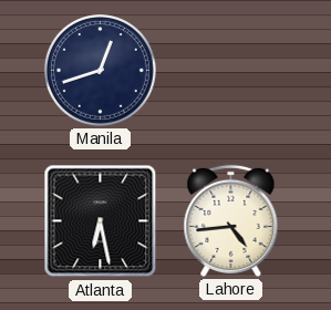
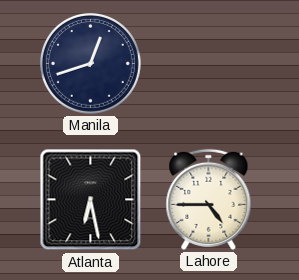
Lahore: 4:44 -> 4:45 (209, 199)
